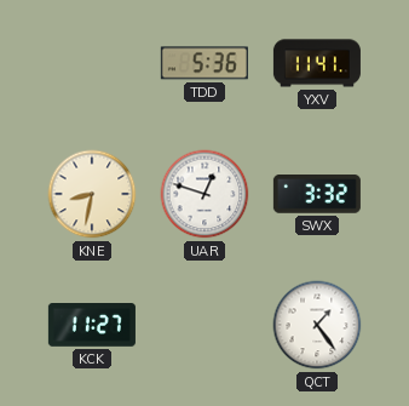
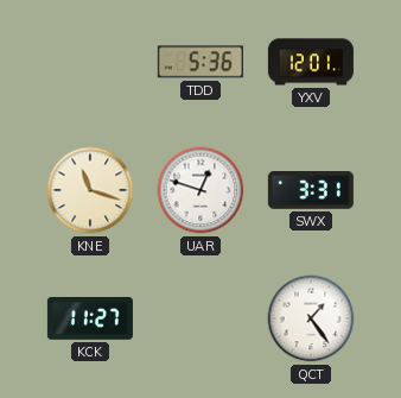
YXV: 11:41 -> 12:01 (311, 62)
KNE: 8:32 -> 11:18 (90, 190)
SWX: 3:32 -> 3:31 (311, 191)
